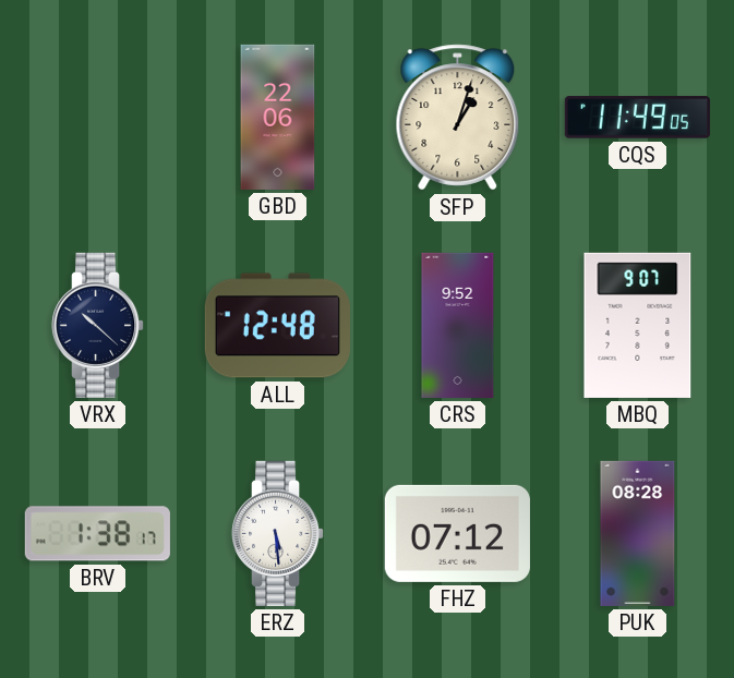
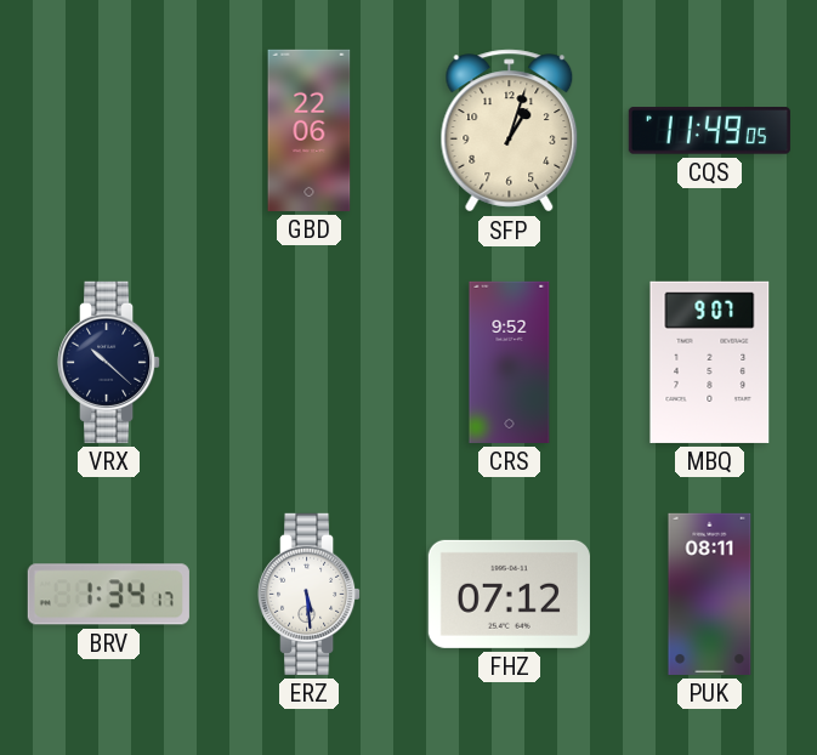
ALL: 12:48 -> none (277, 326)
BRV: 1:38 -> 1:34 (108, 595)
PUK: 08:28 -> 08:11 (710, 594)
